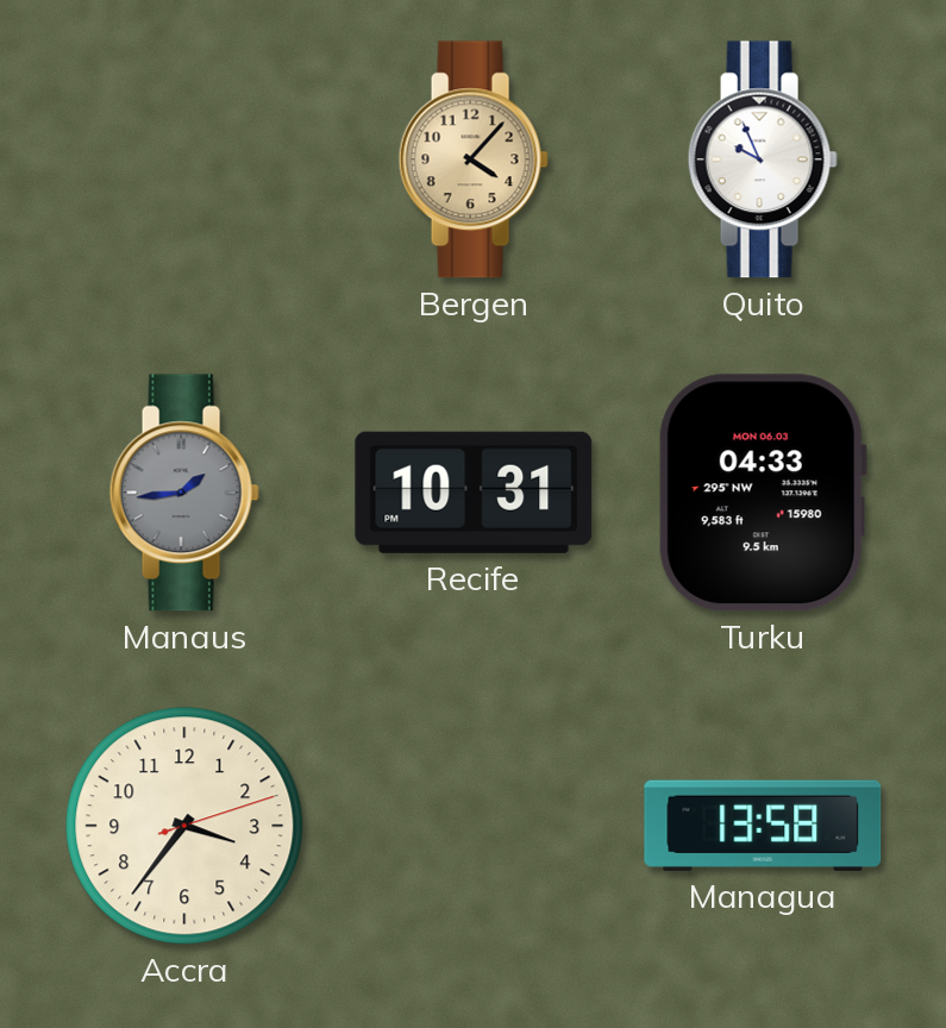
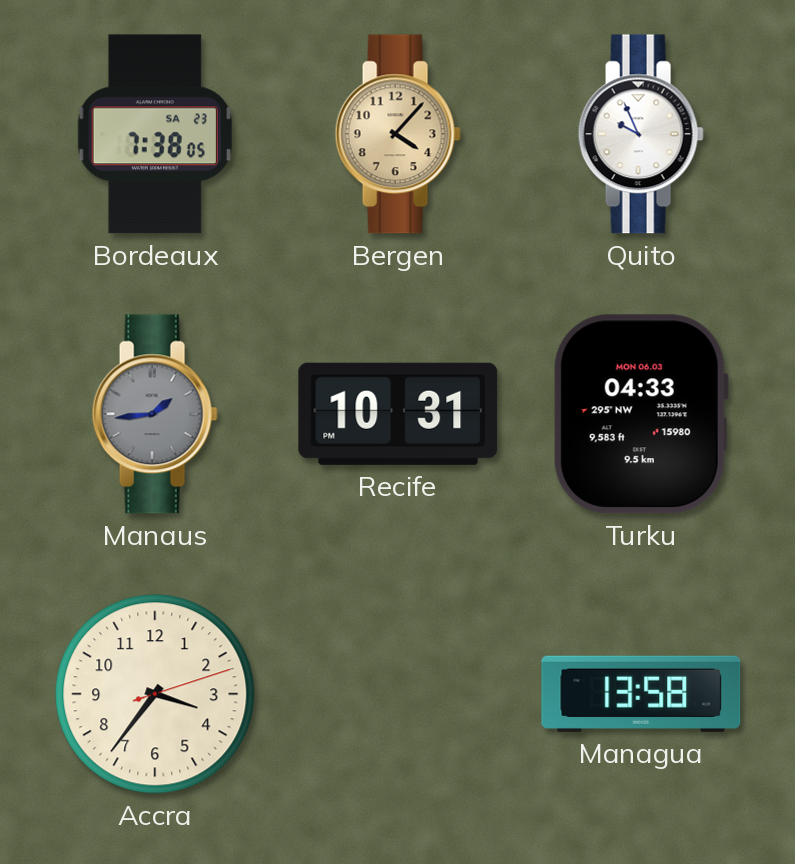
Bordeaux: none -> 7:38 (155, 134)
